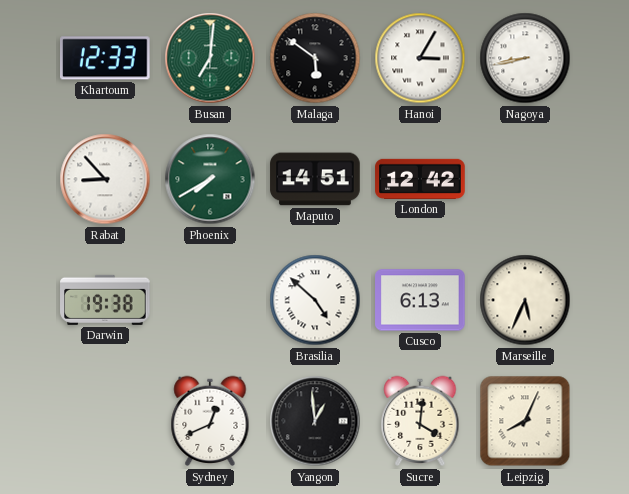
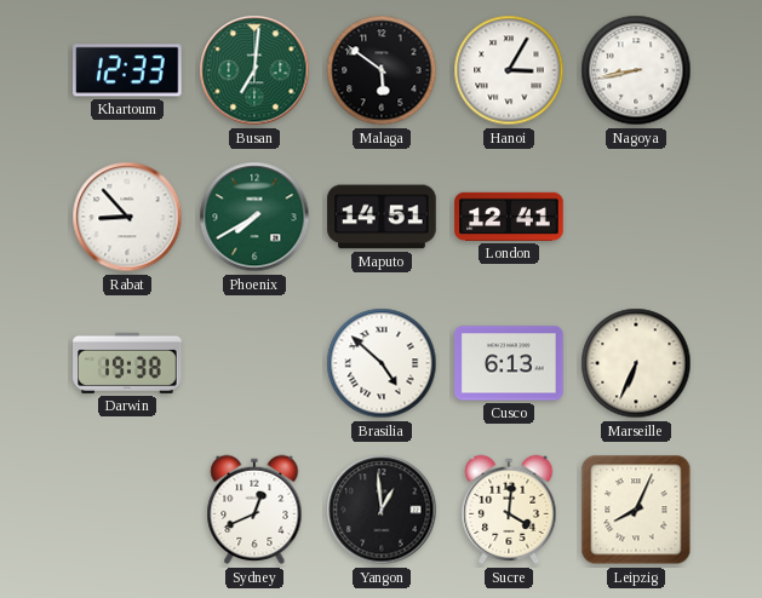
London: 12:42 -> 12:41 (509, 217)
Marseille: 5:34 -> 6:34 (636, 363)
